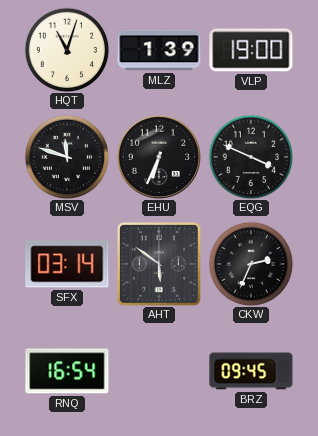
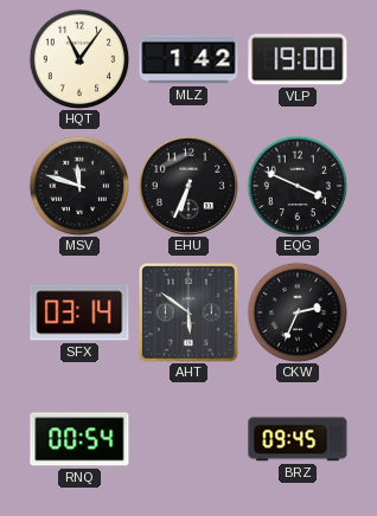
HQT: 11:03 -> 11:06 (79, 59)
MLZ: 1:39 -> 1:42 (188, 59)
RNQ: 16:54 -> 00:54 (79, 439)
